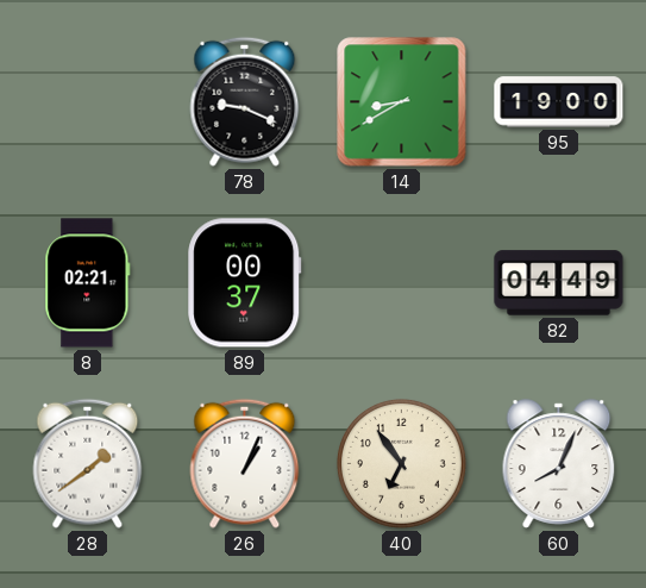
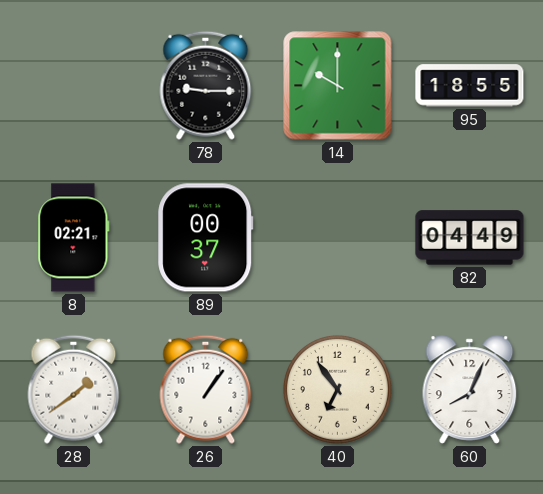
78: 9:19 -> 9:15 (206, 85)
14: 8:40 -> 10:00 (338, 86)
95: 19:00 -> 18:55 (470, 86)
26: 1:04 -> 1:06 (206, 389)
